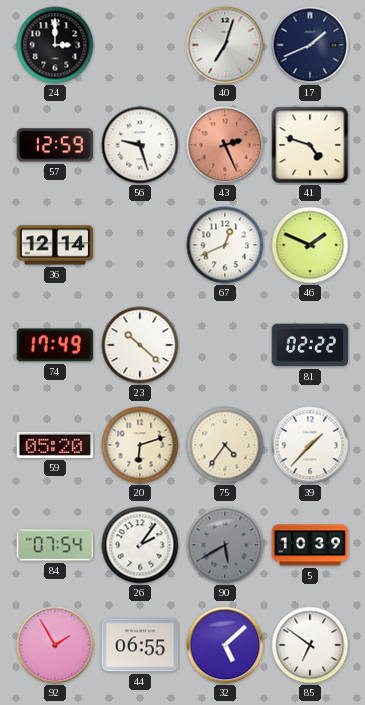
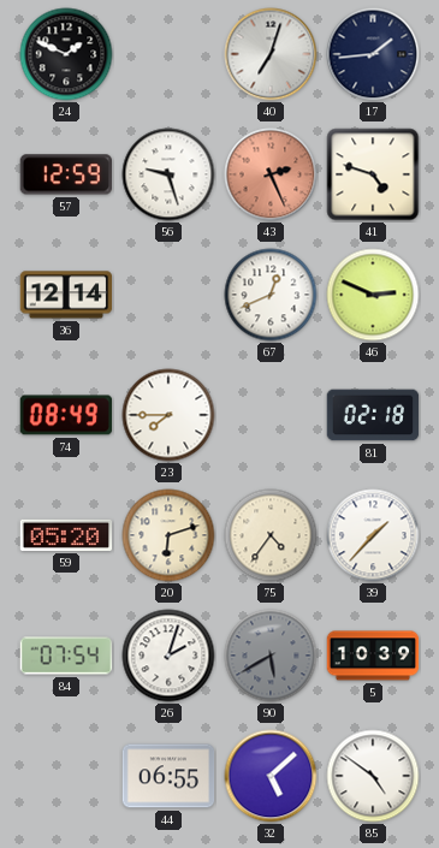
24: 3:00 -> 1:49 (66, 54)
17: 1:41 -> 1:44 (373, 54)
46: 1:49 -> 2:49 (373, 295)
74: 17:49 -> 08:49 (66, 415)
23: 10:22 -> 7:45 (168, 415)
81: 02:22 -> 02:18 (373, 415)
26: 2:06 -> 2:03 (168, 656)
92: 1:55 -> none (55, 645)
85: 6:51 -> 4:51 (373, 776)
